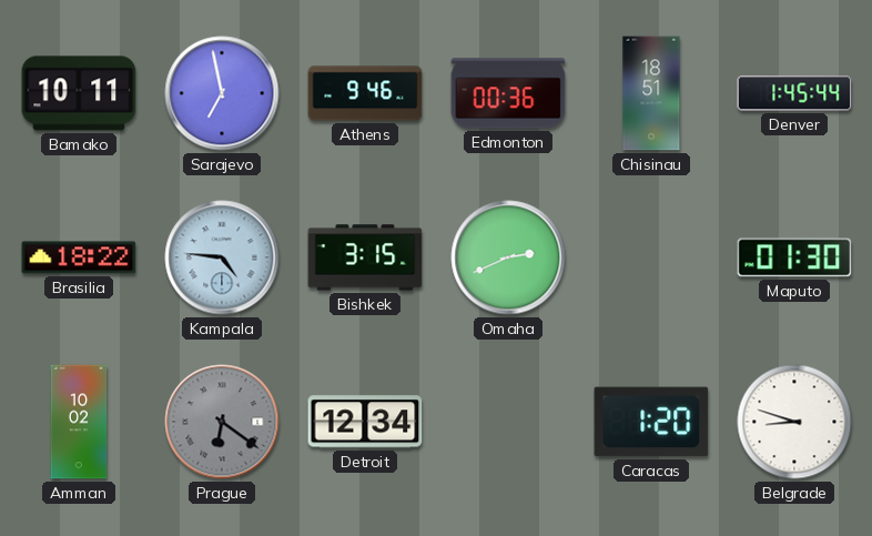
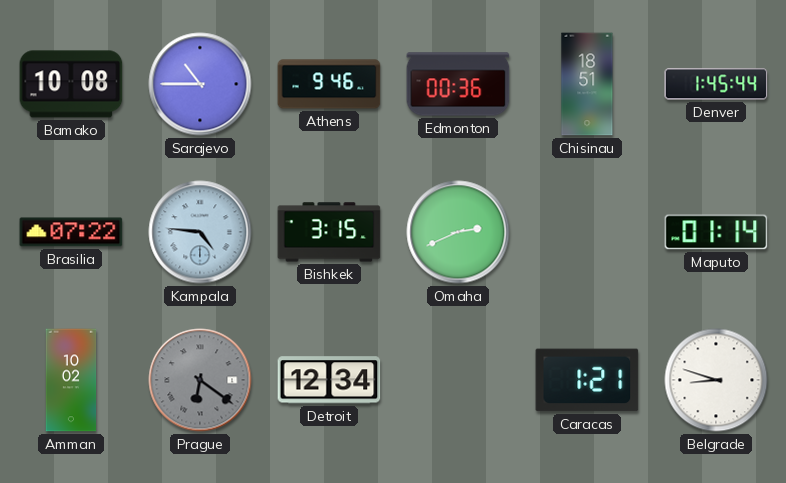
Bamako: 10:11 -> 10:08 (71, 84)
Sarajevo: 6:58 -> 10:45 (200, 84)
Brasilia: 18:22 -> 07:22 (71, 232)
Maputo: 01:30 -> 01:14 (716, 232)
Caracas: 1:20 -> 1:21 (587, 380)
